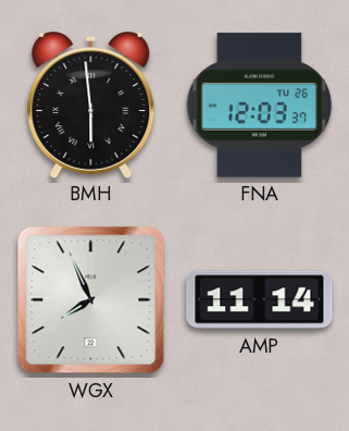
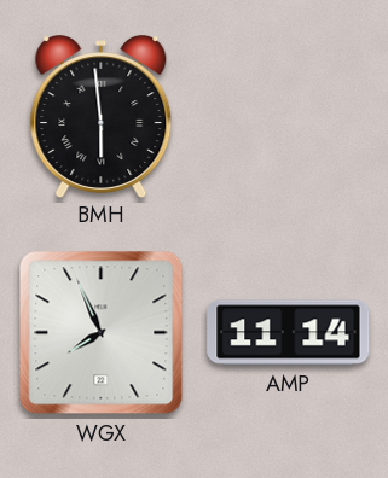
FNA: 12:03 -> none (260, 106)
